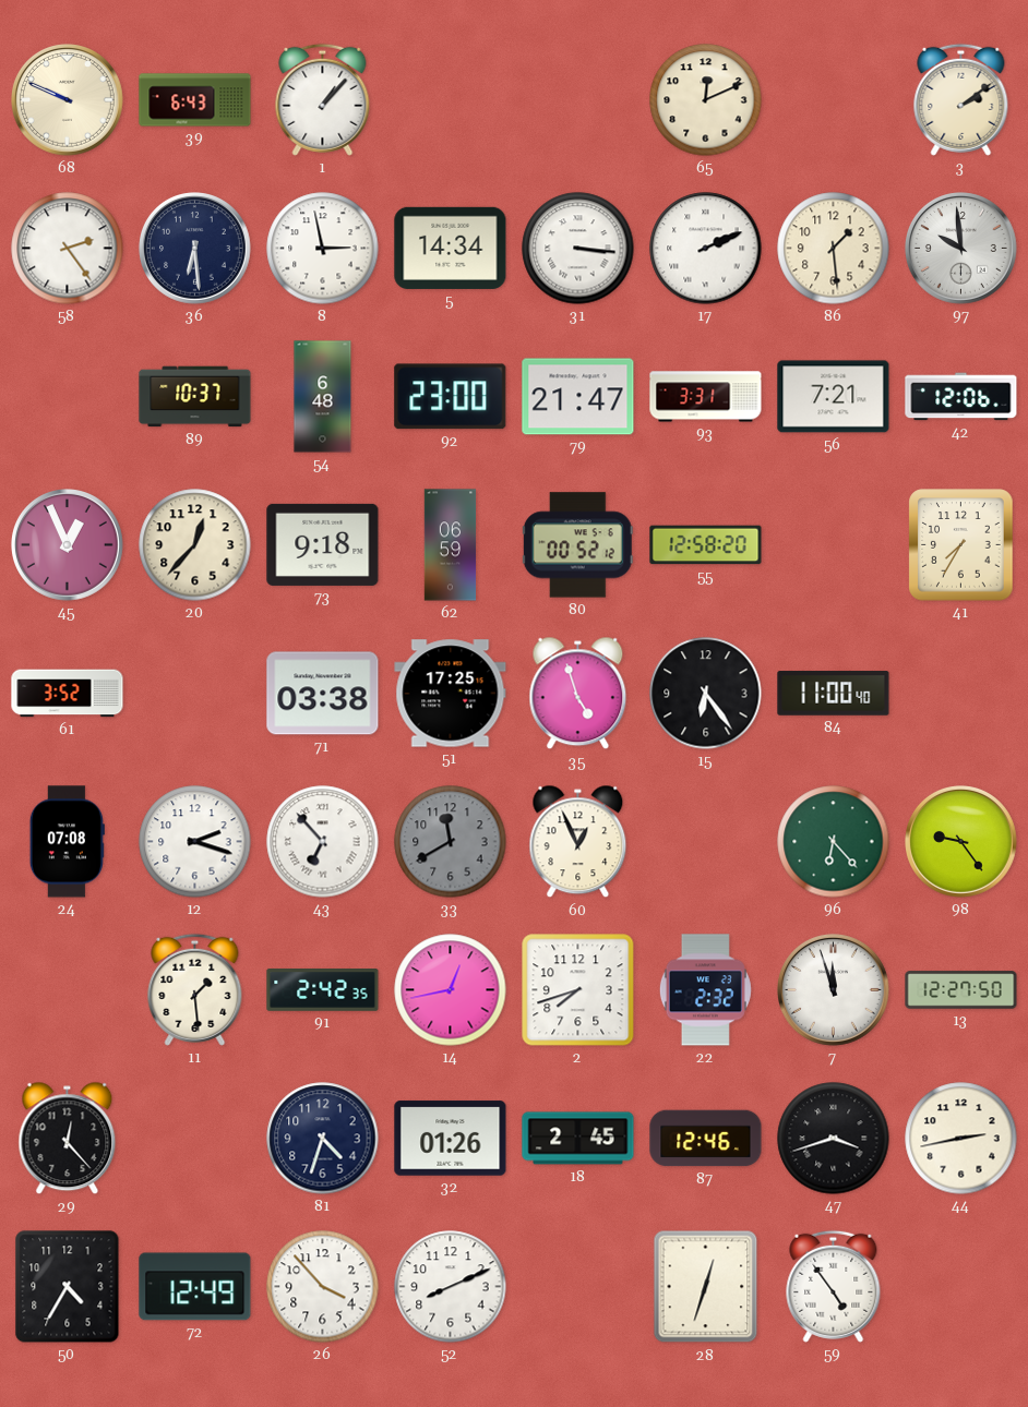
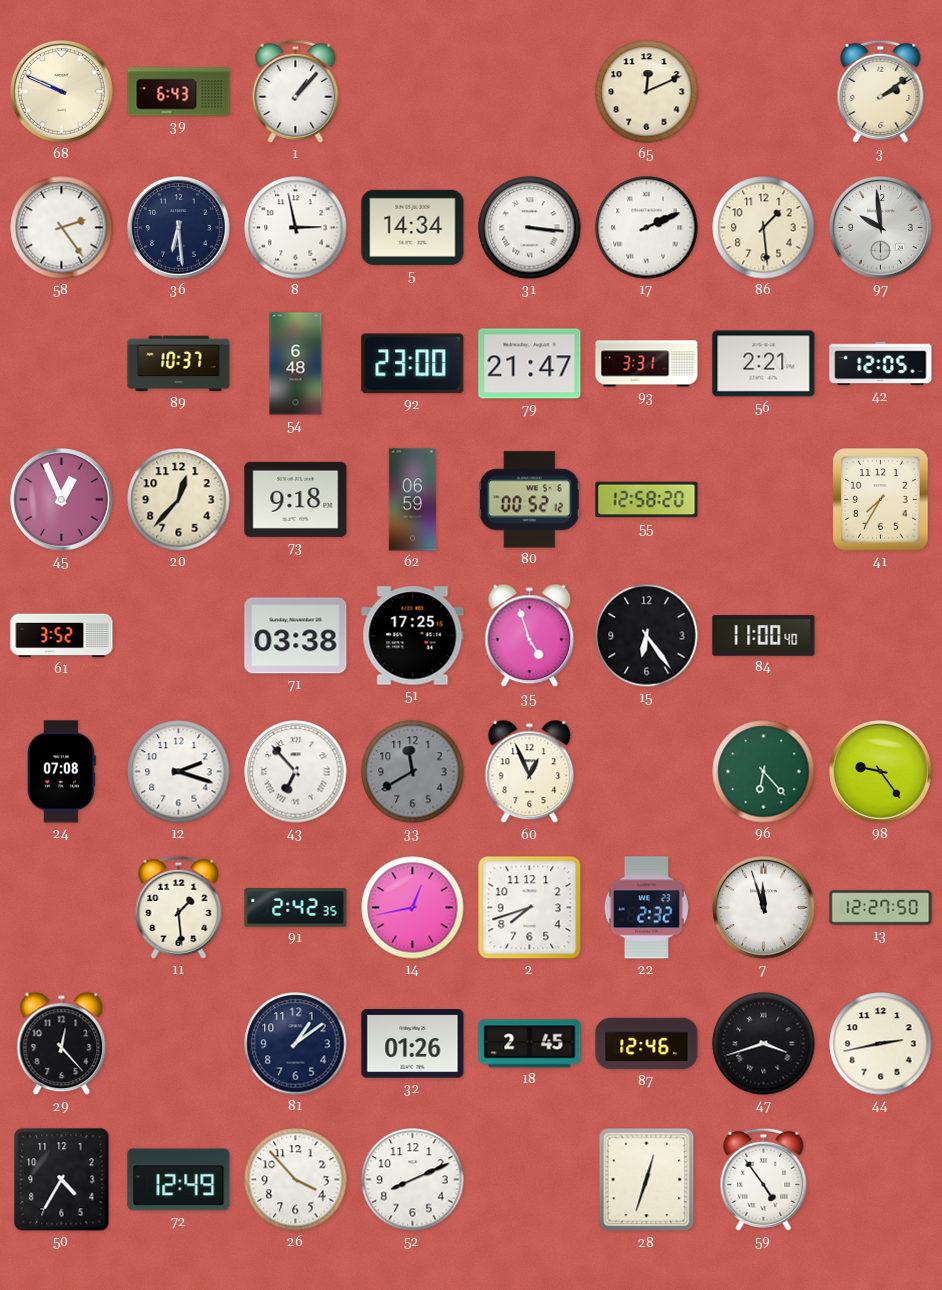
56: 7:21 -> 2:21 (764, 364)
42: 12:06 -> 12:05 (881, 364)
81: 4:33 -> 1:09 (296, 1044)
